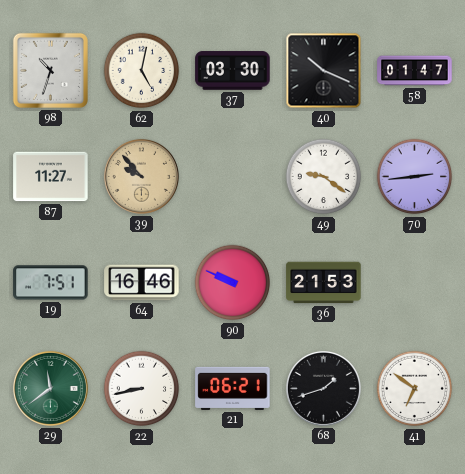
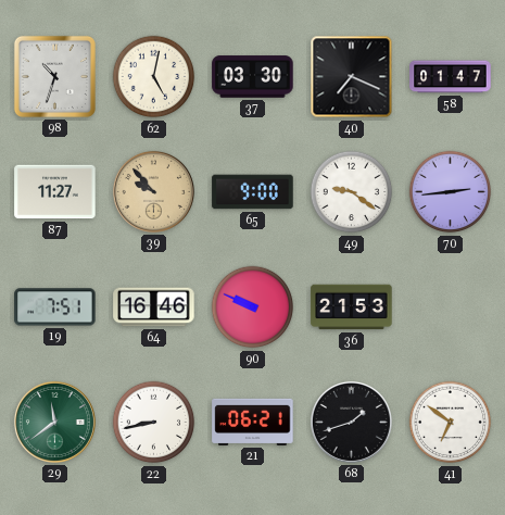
40: 10:19 -> 7:19 (352, 77)
65: none -> 9:00 (253, 192)
